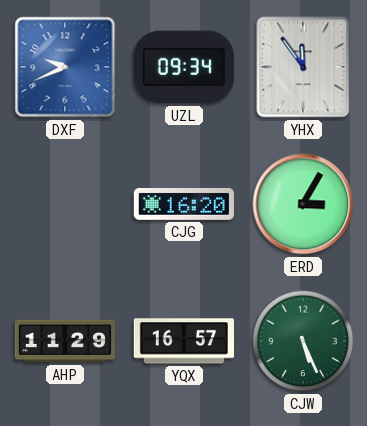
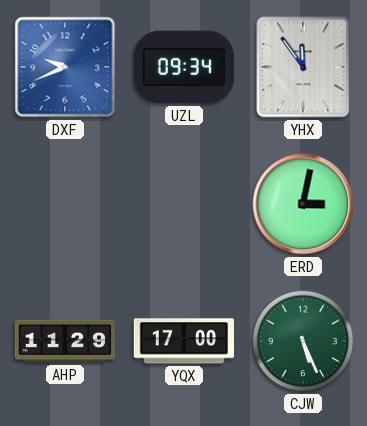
CJG: 16:20 -> none (184, 204)
ERD: 3:05 -> 3:02 (303, 204)
YQX: 16:57 -> 17:00 (183, 341)
